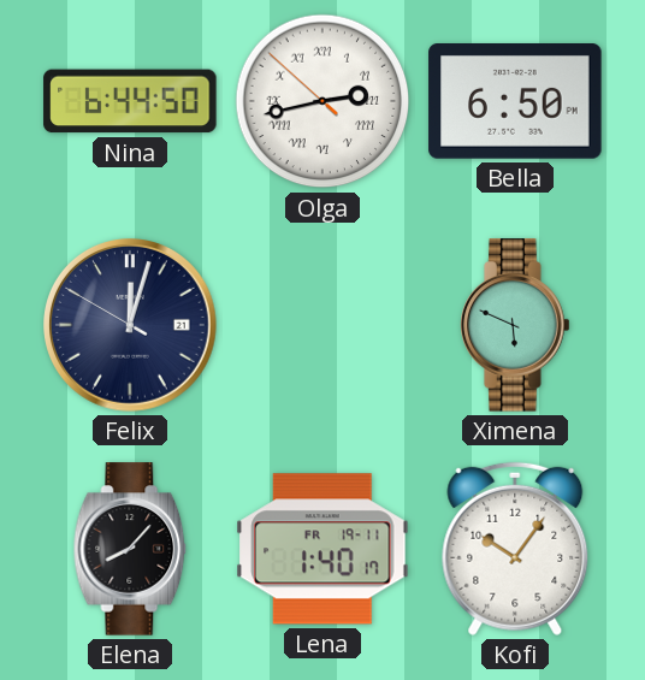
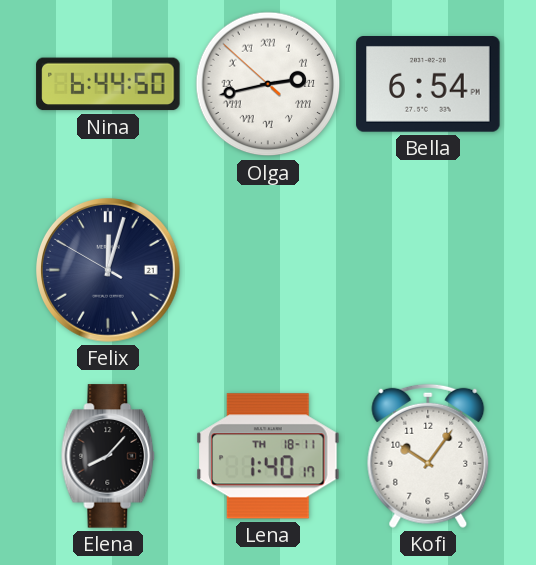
Bella: 6:50 -> 6:54 (428, 85)
Ximena: 5:49 -> none (515, 325)
Lena date: FR 19-11 -> TH 18-11 (268, 456)
